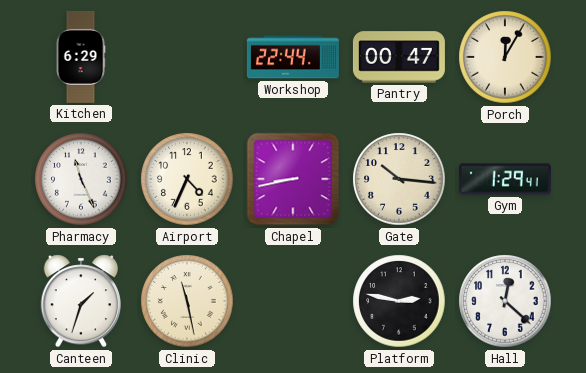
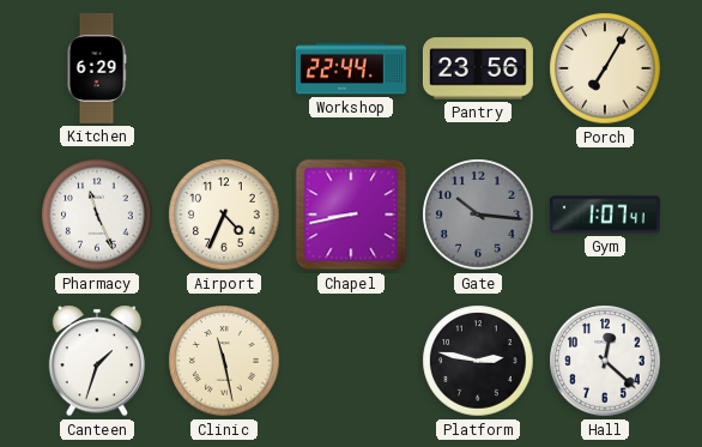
Pantry: 00:47 -> 23:56 (478, 68)
Porch: 12:05 -> 7:05 (605, 68)
Gate dial: cream -> grey (478, 215)
Gym: 1:29 -> 1:07 (605, 215)
